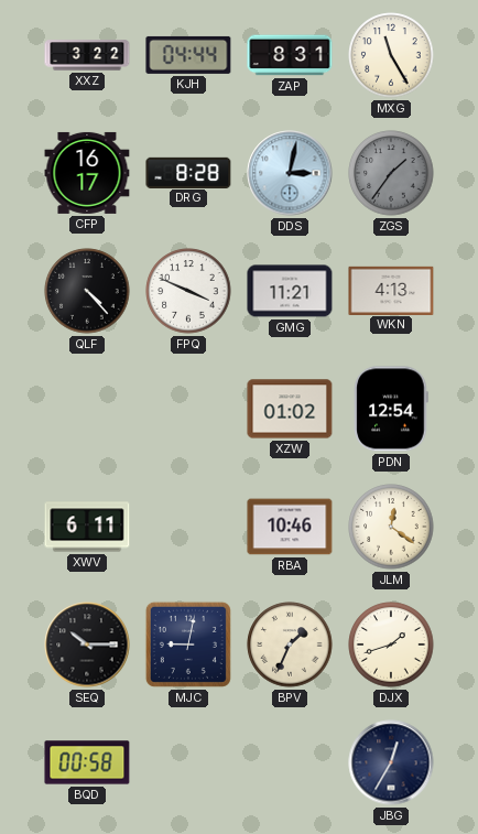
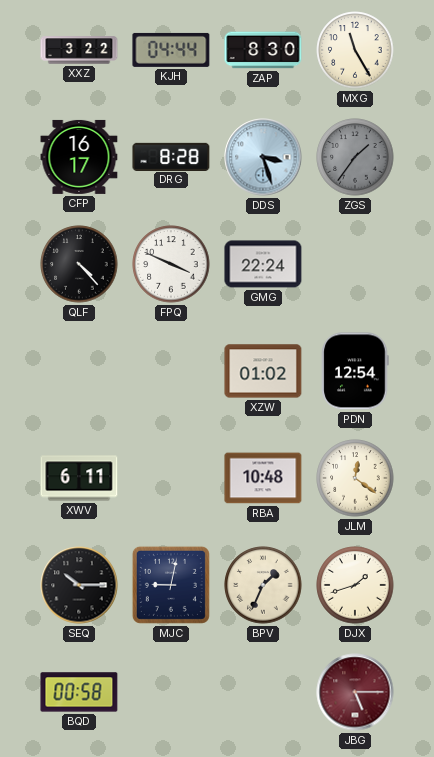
ZAP: 8:31 -> 8:30 (263, 50)
DDS: 3:02 -> 3:27 (263, 157)
GMG: 11:21 -> 22:24 (263, 264)
WKN: 4:13 -> none (391, 290)
RBA: 10:46 -> 10:48 (263, 478)
JBG: 12:35 -> 5:15 (355, 692)
JBG dial: navy -> burgundy (355, 692)
